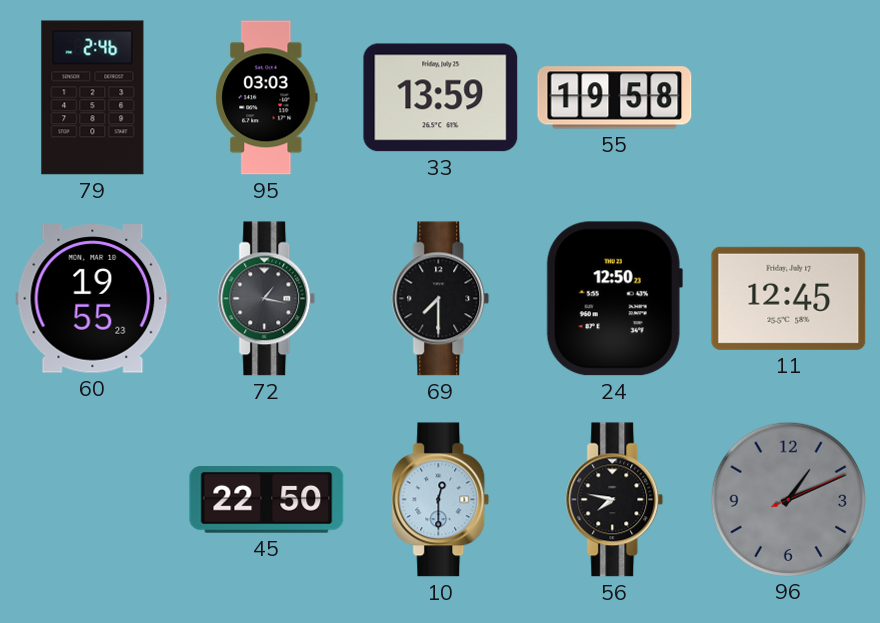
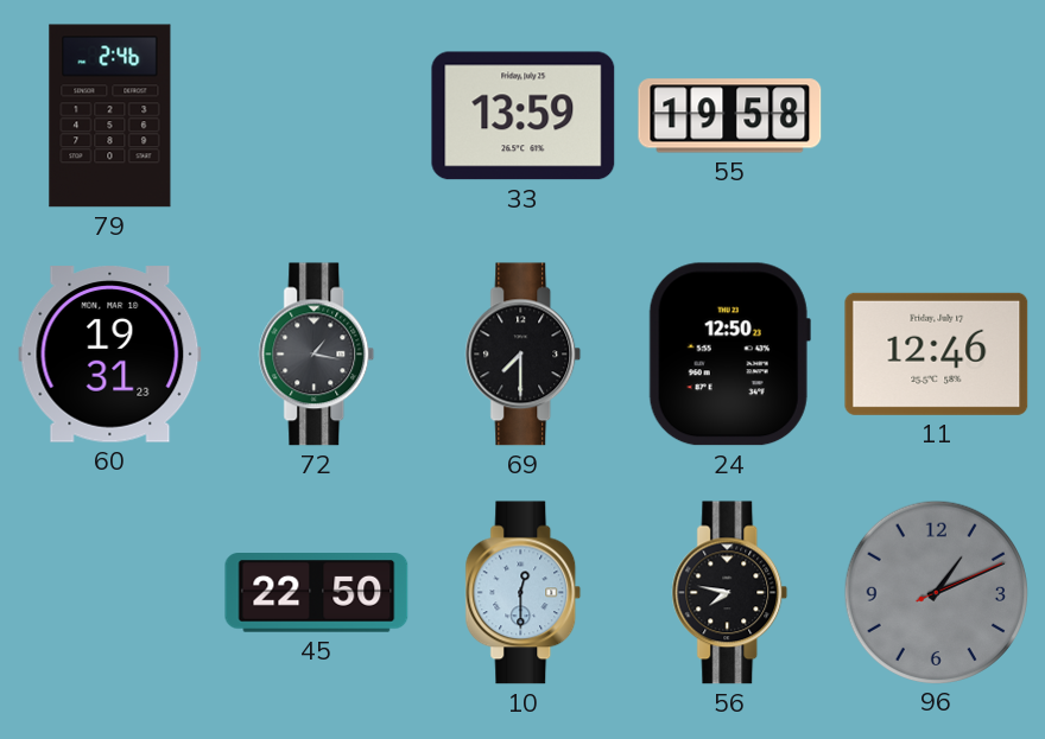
95: 03:03 -> none (267, 98)
60: 19:55 -> 19:31 (110, 355)
11: 12:45 -> 12:46 (937, 353)
